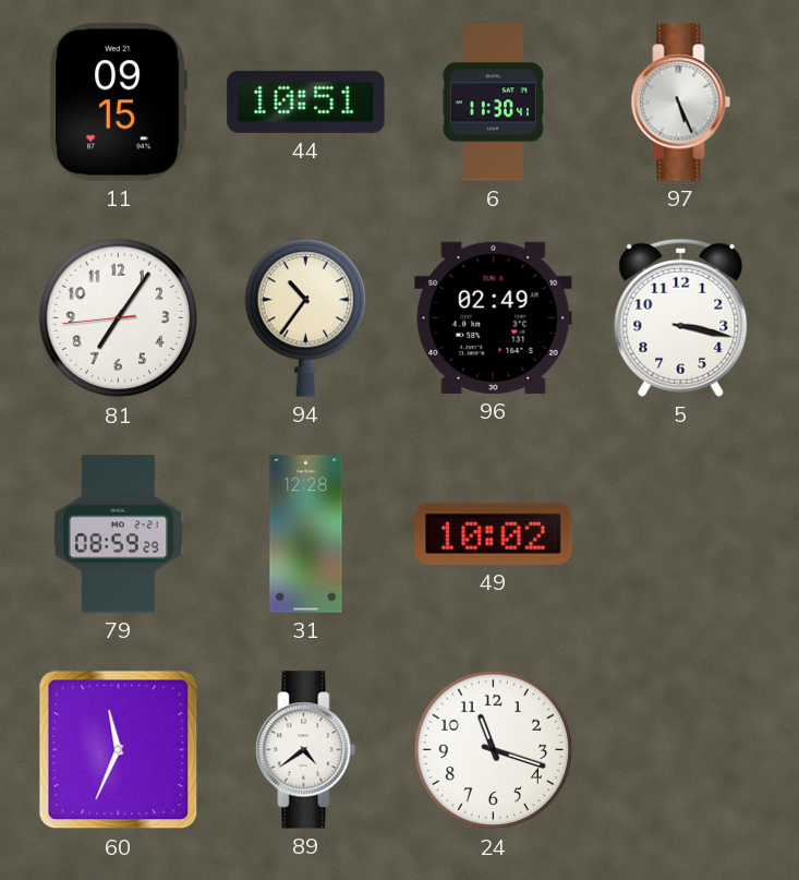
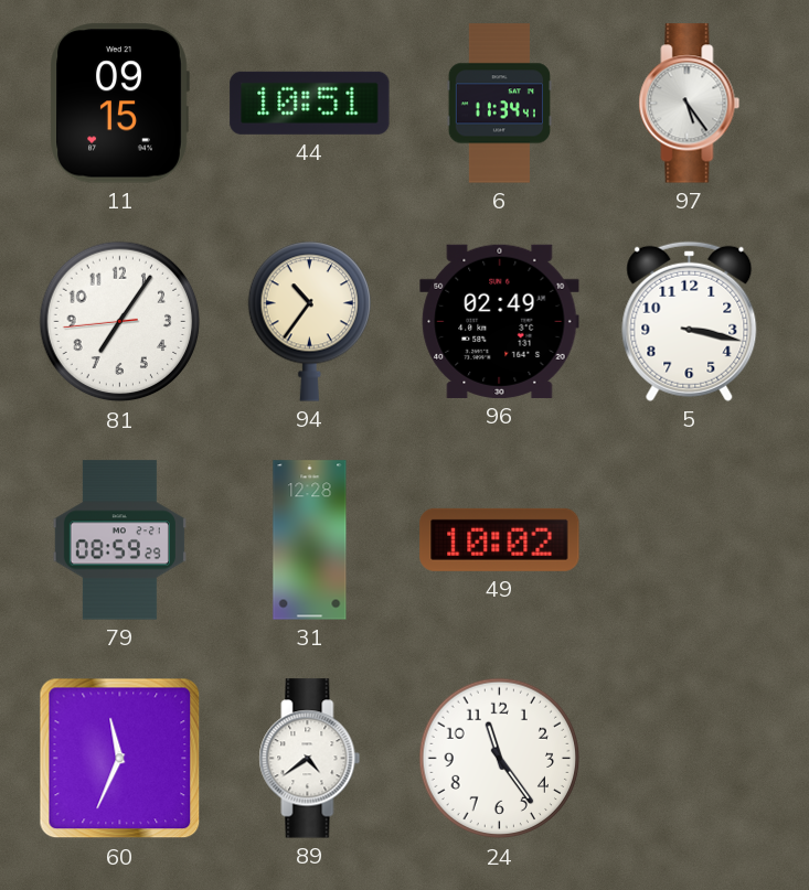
6: 11:30 -> 11:34 (499, 104)
97: 5:26 -> 5:24 (690, 104)
24: 11:18 -> 11:24 (500, 759)
